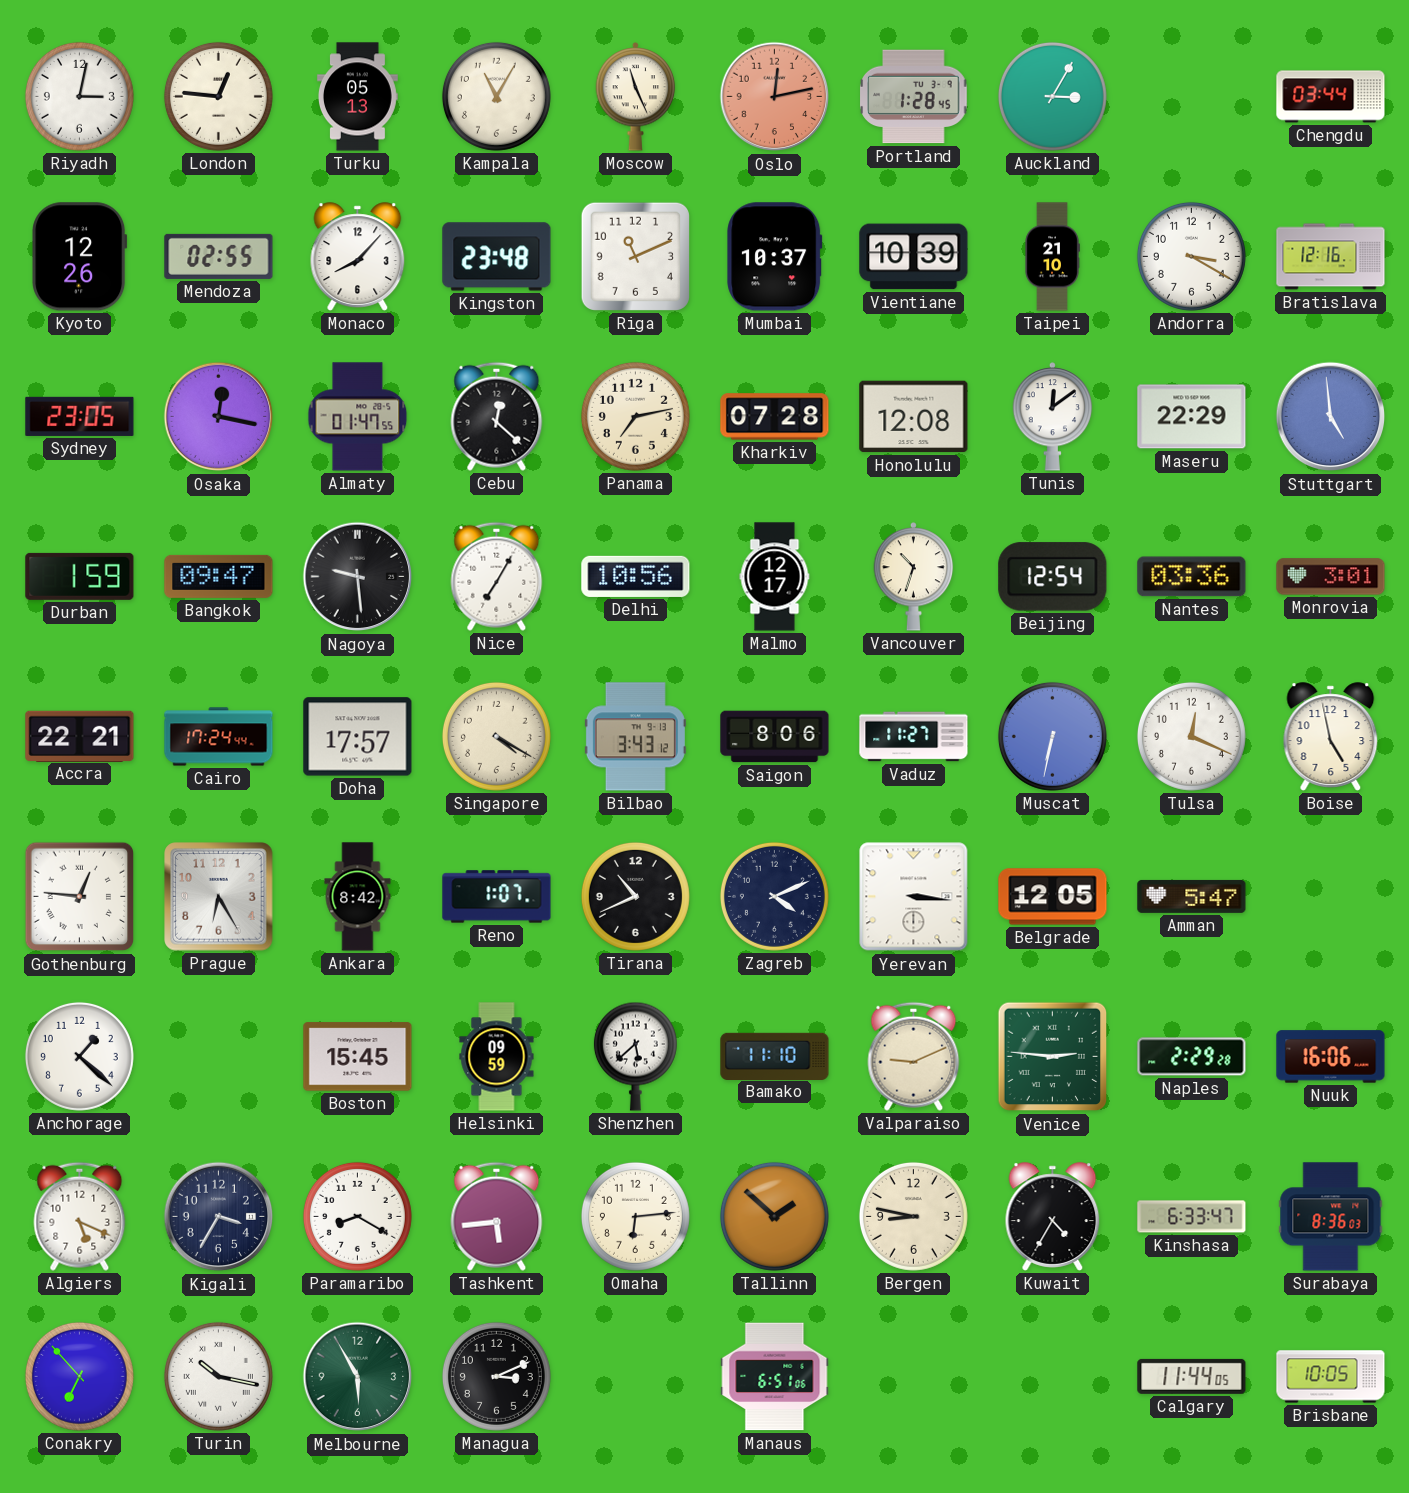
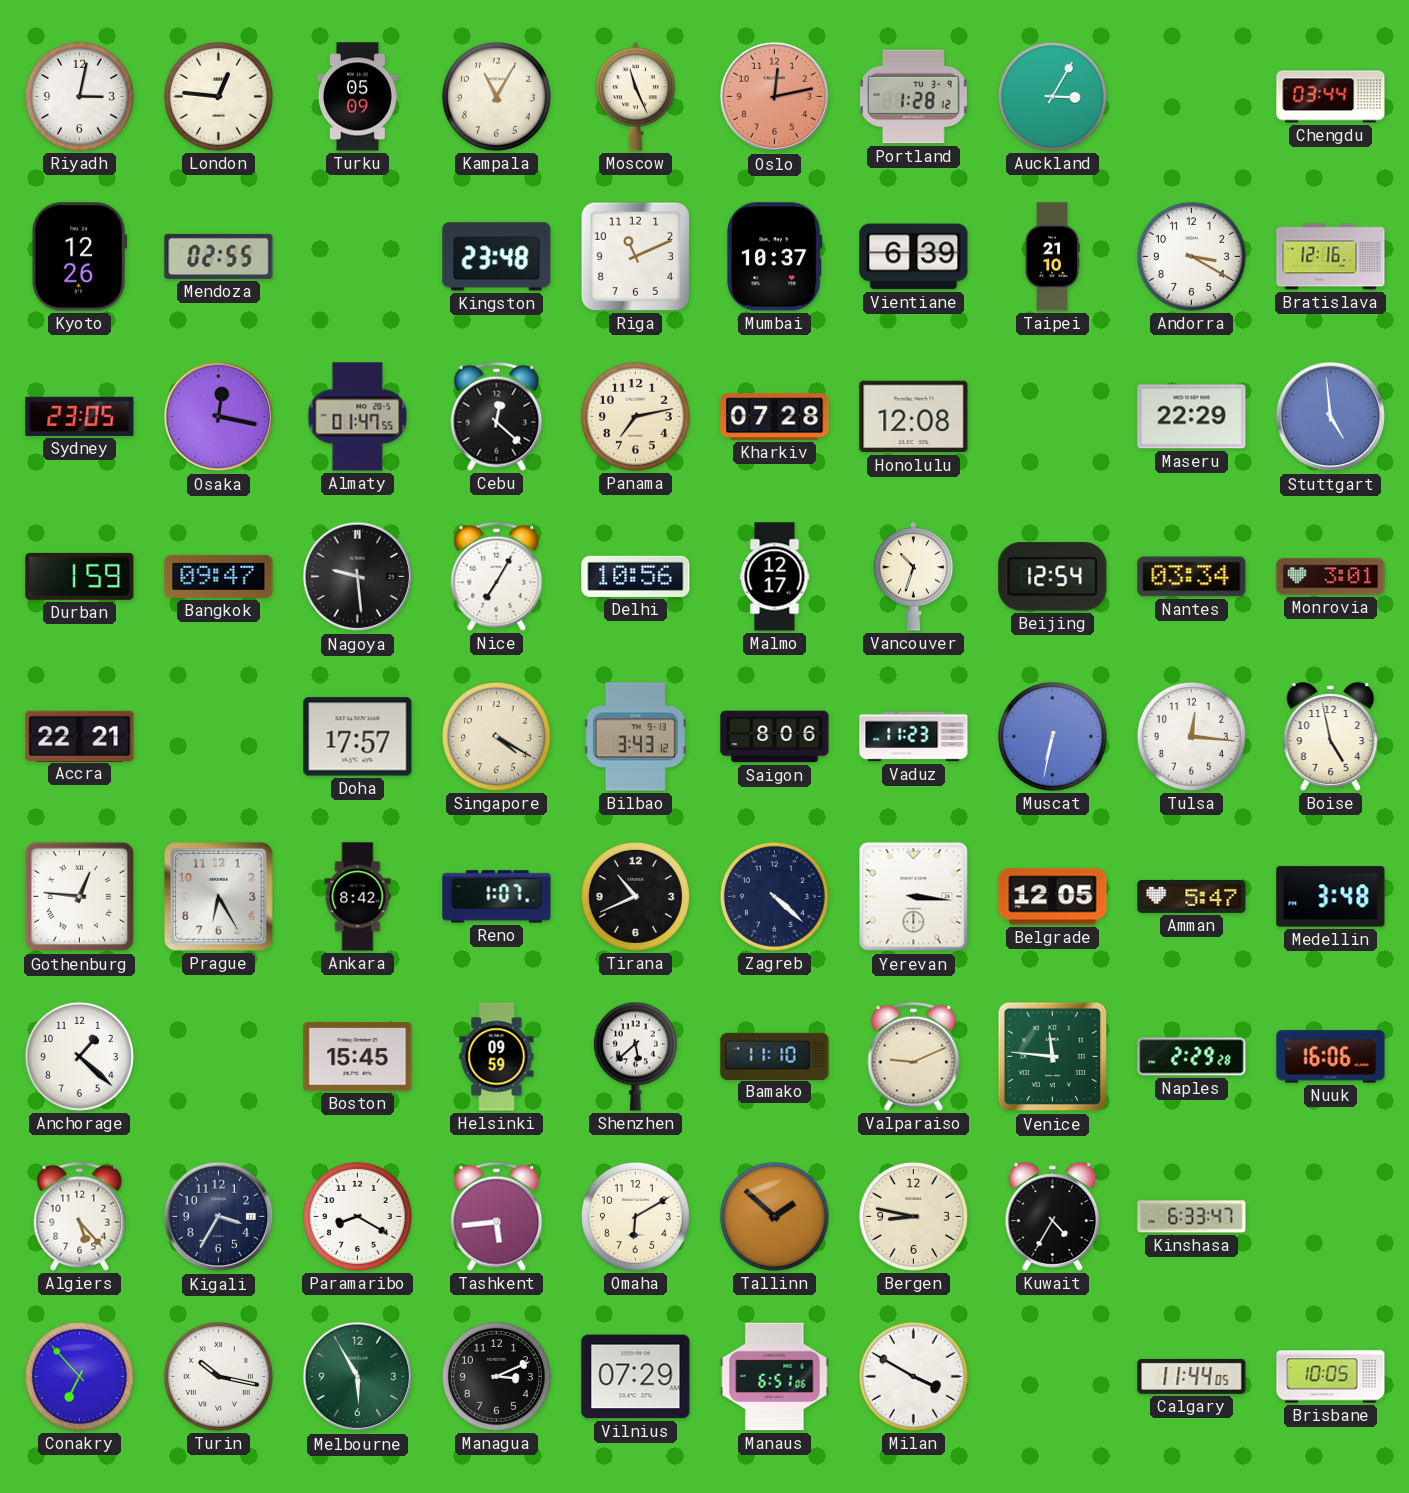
Turku: 05:13 -> 05:09 (357, 97)
Portland: 1:28:45 -> 1:28:12 (914, 97)
Monaco: 8:07 -> none (358, 257)
Vientiane: 10:39 -> 6:39 (914, 257)
Tunis: 12:09 -> none (1053, 417)
Nantes: 03:36 -> 03:34 (1192, 577)
Cairo: 17:24 -> none (219, 737)
Vaduz: 11:27 -> 11:23 (914, 737)
Tulsa: 12:19 -> 12:16 (1191, 736)
Zagreb: 4:11 -> 4:22 (774, 896)
Medellin: none -> 3:48 (1331, 897)
Venice: 2:46 -> 11:46 (1053, 1057)
Algiers: 5:19 -> 5:23 (80, 1216)
Omaha: 6:14 -> 6:10 (635, 1216)
Surabaya: 8:36 -> none (1331, 1217)
Vilnius: none -> 07:29 (636, 1377)
Milan: none -> 3:50 (913, 1376)
